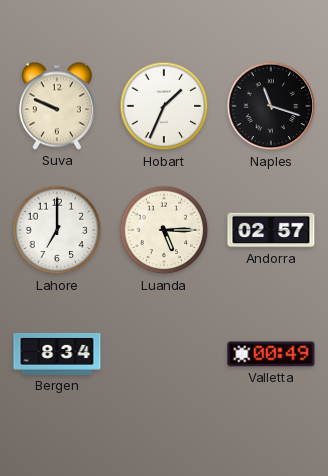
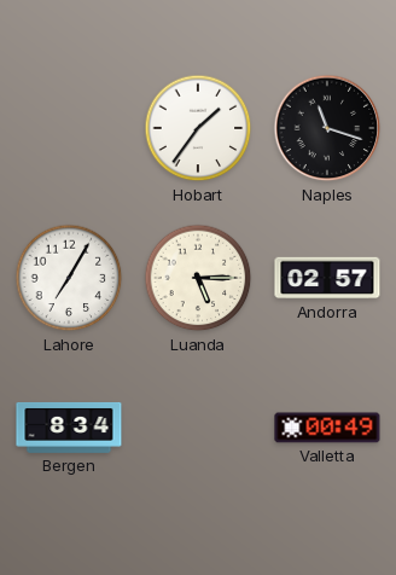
Suva: 9:49 -> none (57, 106)
Hobart: 1:34 -> 1:36 (198, 128)
Lahore: 7:00 -> 7:05 (69, 278)
